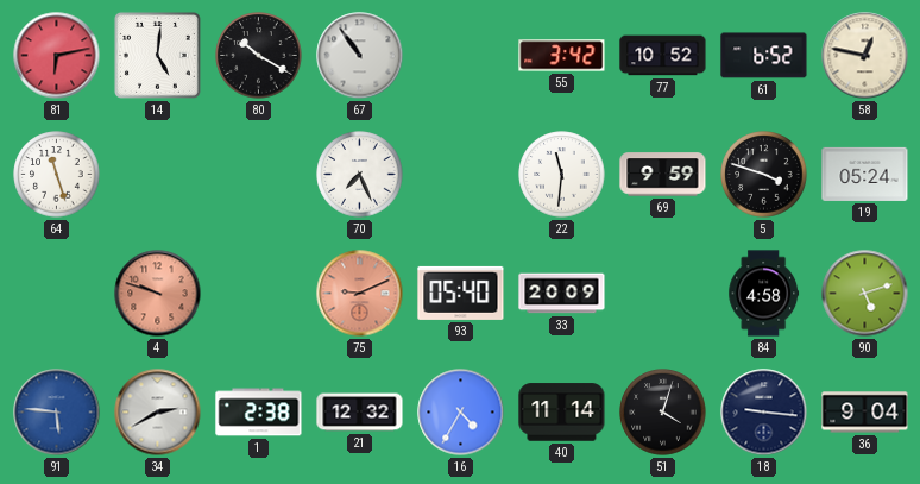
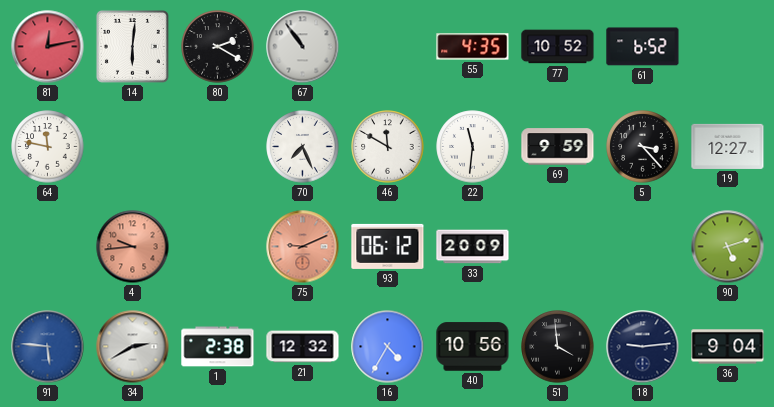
81: 6:13 -> 12:13 (48, 47)
14: 5:01 -> 6:01 (132, 46)
80: 10:20 -> 2:20 (218, 47)
55: 3:42 -> 4:35 (473, 47)
58: 12:47 -> none (865, 56)
64: 11:27 -> 11:47 (48, 147)
46: none -> 11:50 (388, 147)
5: 3:48 -> 3:23 (643, 147)
19: 05:24 -> 12:27 (728, 146)
4: 9:48 -> 9:44 (133, 247)
93: 05:40 -> 06:12 (388, 246)
84: 4:58 -> none (764, 294)
40: 11:14 -> 10:56 (473, 347)
51: 4:03 -> 3:59 (558, 347)
18: 9:16 -> 9:14 (643, 347)
